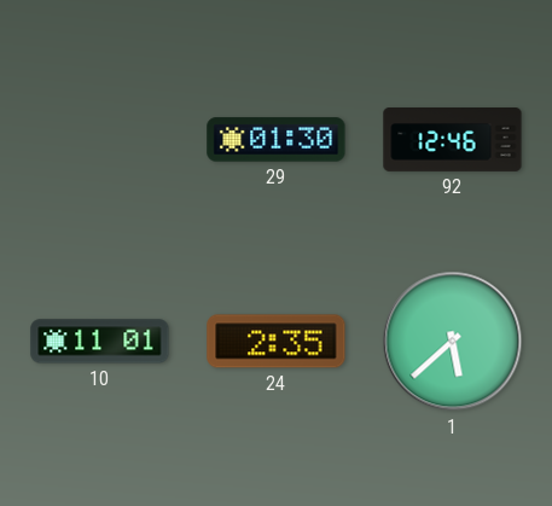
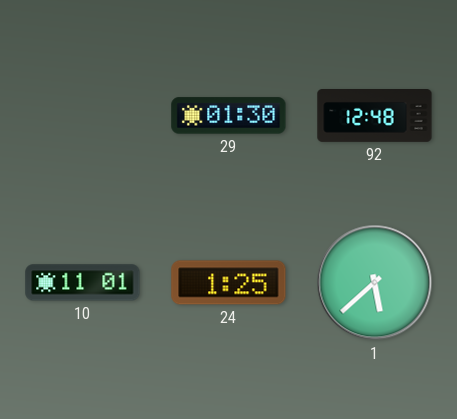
92: 12:46 -> 12:48 (375, 116)
24: 2:35 -> 1:25 (229, 283)
